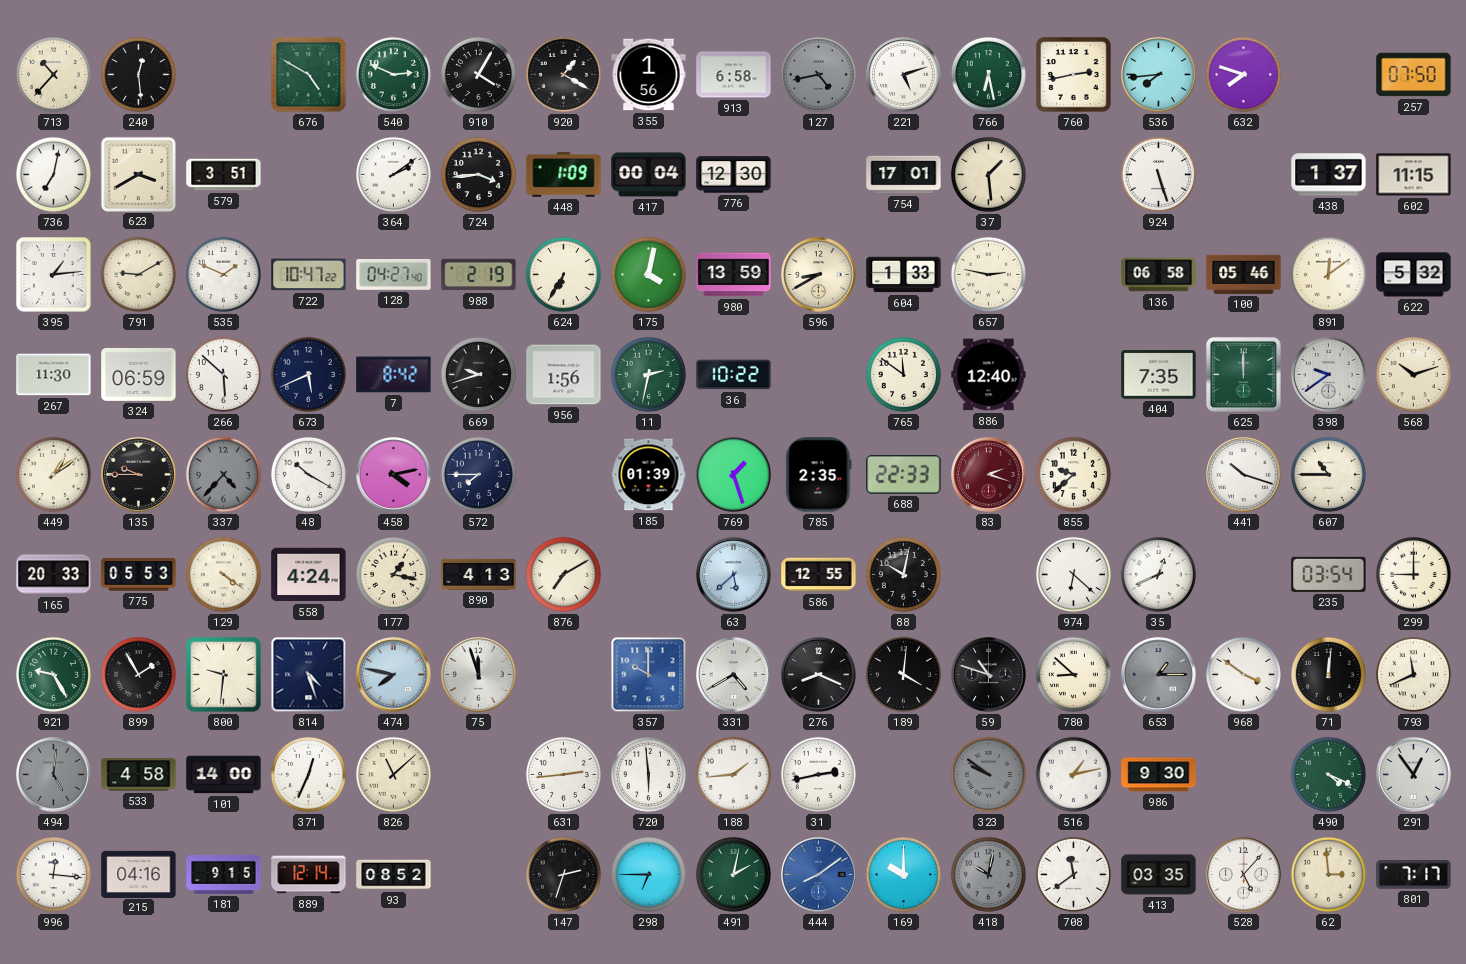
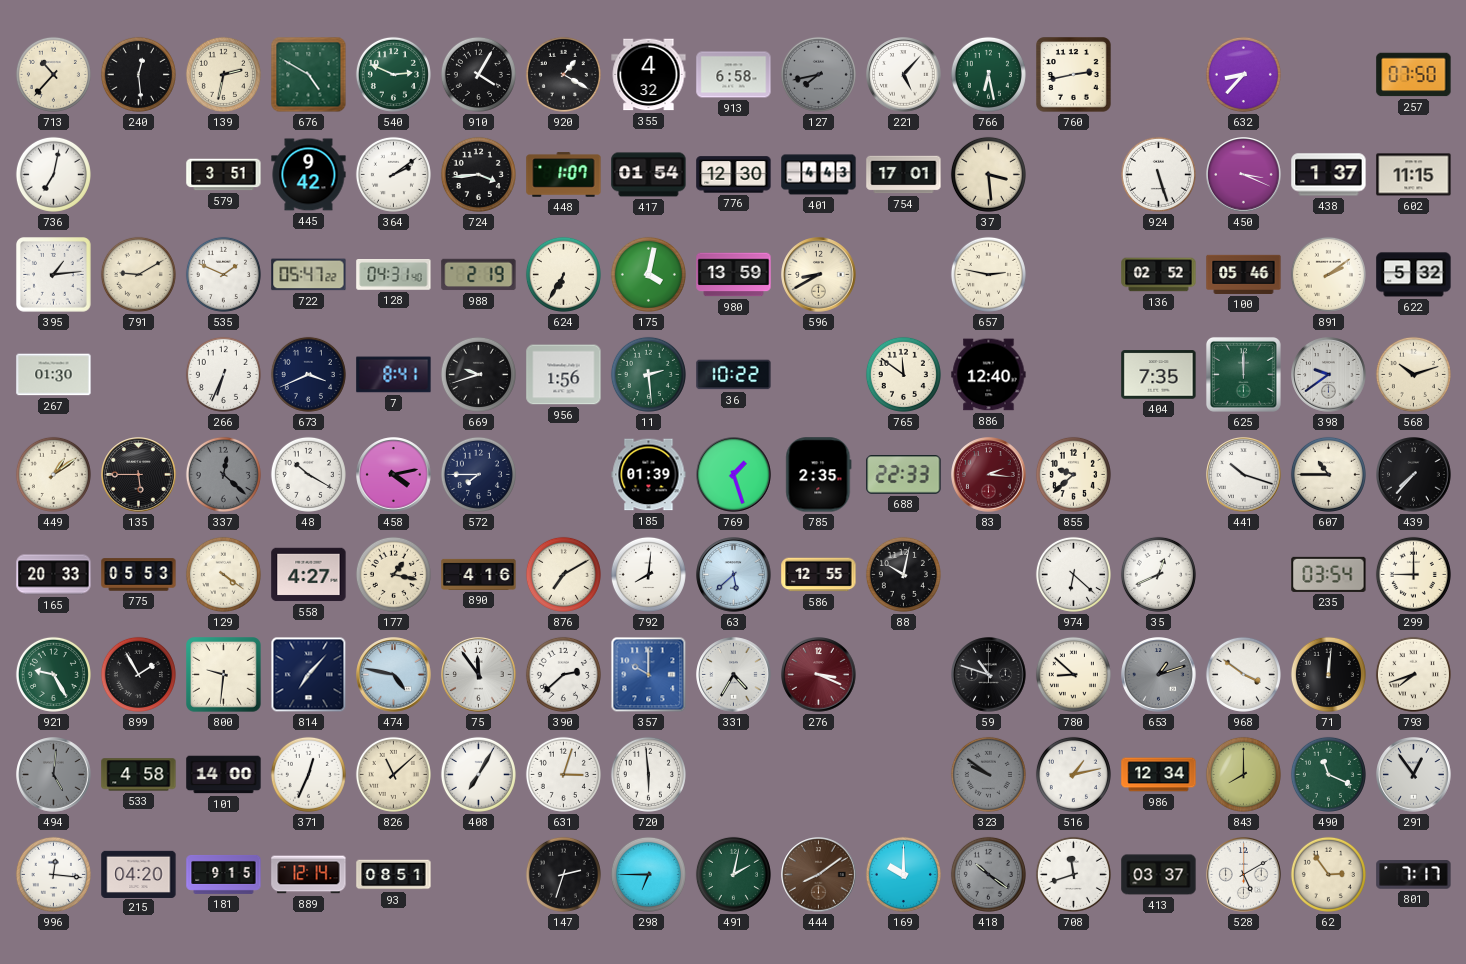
139: none -> 2:32 (223, 74)
355: 1:56 -> 4:32 (649, 75)
127: 4:43 -> 7:43 (818, 74)
221: 5:12 -> 5:07 (904, 75)
536: 7:44 -> none (1159, 75)
632: 7:48 -> 8:37 (1243, 74)
623: 3:40 -> none (138, 174)
445: none -> 9:42 (309, 175)
448: 1:09 -> 1:07 (564, 175)
417: 00:04 -> 01:54 (649, 175)
401: none -> 4:43 (819, 175)
37: 1:29 -> 3:29 (988, 174)
450: none -> 3:19 (1244, 175)
722: 10:47 -> 05:47 (309, 275)
128: 04:27 -> 04:31 (394, 275)
604: 1:33 -> none (904, 275)
136: 06:58 -> 02:52 (1159, 275)
891: 12:09 -> 2:09 (1328, 274)
267: 11:30 -> 01:30 (54, 375)
324: 06:59 -> none (139, 374)
266: 5:52 -> 6:34 (223, 374)
673: 5:41 -> 3:41 (308, 374)
7: 8:42 -> 8:41 (394, 375)
11: 2:32 -> 2:29 (648, 374)
135: 9:45 -> 5:45 (139, 475)
337: 4:37 -> 12:22 (223, 474)
83: 2:18 -> 2:16 (989, 475)
439: none -> 7:37 (1414, 475)
558: 4:24 -> 4:27 (309, 575)
890: 4:13 -> 4:16 (479, 574)
792: none -> 8:01 (648, 574)
814: 4:27 -> 7:07 (309, 675)
474: 7:47 -> 4:47 (394, 675)
75: 11:57 -> 11:54 (479, 675)
390: none -> 2:38 (563, 674)
331: 4:40 -> 4:35 (734, 675)
276: 8:19 -> 3:19 (819, 675)
276 dial: black -> burgundy (819, 675)
189: 4:01 -> none (903, 674)
653: 1:15 -> 1:12 (1159, 675)
793: 11:41 -> 7:42 (1413, 674)
408: none -> 7:05 (478, 774)
631: 2:44 -> 3:03 (563, 774)
188: 1:44 -> none (733, 774)
31: 2:43 -> none (818, 774)
986: 9:30 -> 12:34 (1159, 775)
843: none -> 8:00 (1243, 774)
490: 4:19 -> 11:19 (1328, 774)
215: 04:16 -> 04:20 (139, 874)
93: 08:52 -> 08:51 (394, 875)
444 dial: blue -> brown (819, 875)
418: 10:02 -> 10:21 (988, 874)
708: 11:39 -> 11:42 (1073, 874)
413: 03:35 -> 03:37 (1159, 875)
528: 5:07 -> 5:10 (1244, 875)
62: 2:59 -> 2:54 (1328, 874)
